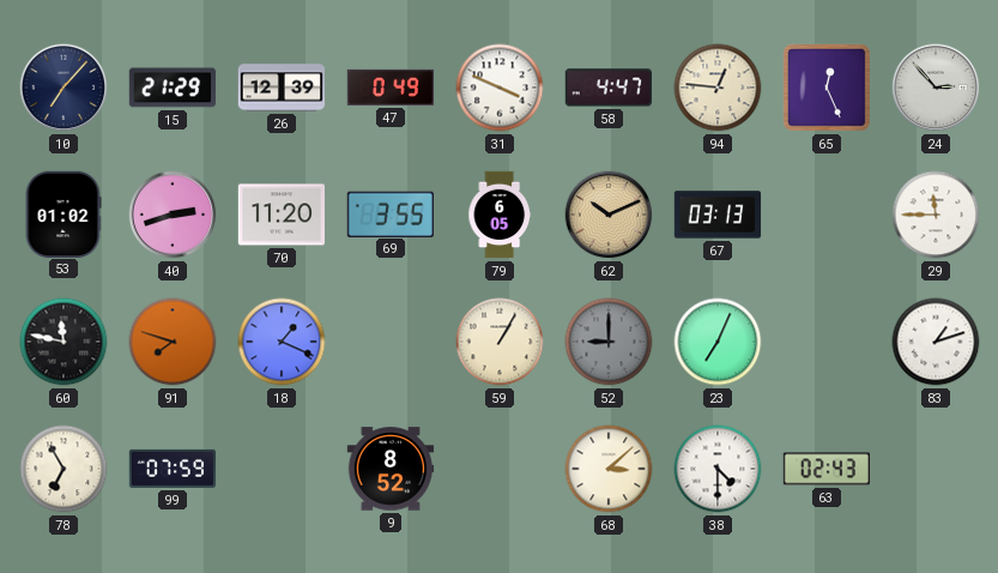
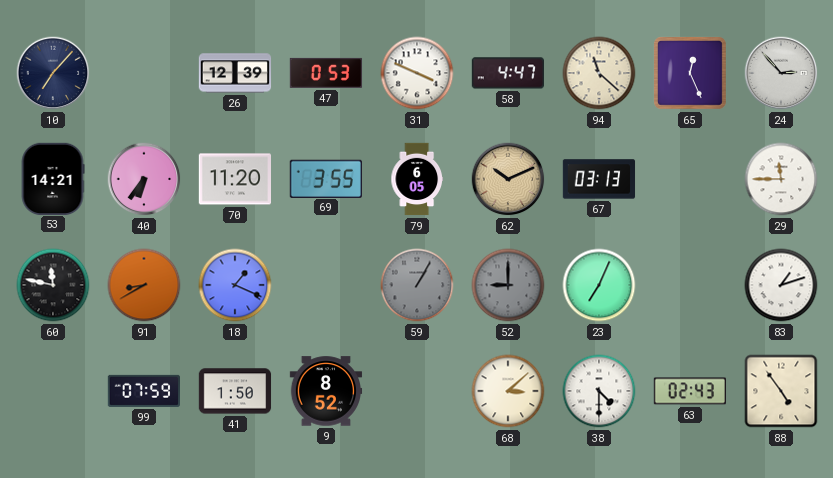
15: 21:29 -> none (171, 88)
47: 0:49 -> 0:53 (326, 73)
94: 12:46 -> 11:22 (599, 73)
53: 01:02 -> 14:21 (53, 178)
40: 2:42 -> 6:36 (144, 179)
91: 7:48 -> 8:40 (144, 285)
59 dial: cream -> grey (417, 285)
78: 6:55 -> none (63, 469)
41: none -> 1:50 (235, 391)
88: none -> 4:54 (781, 391)
